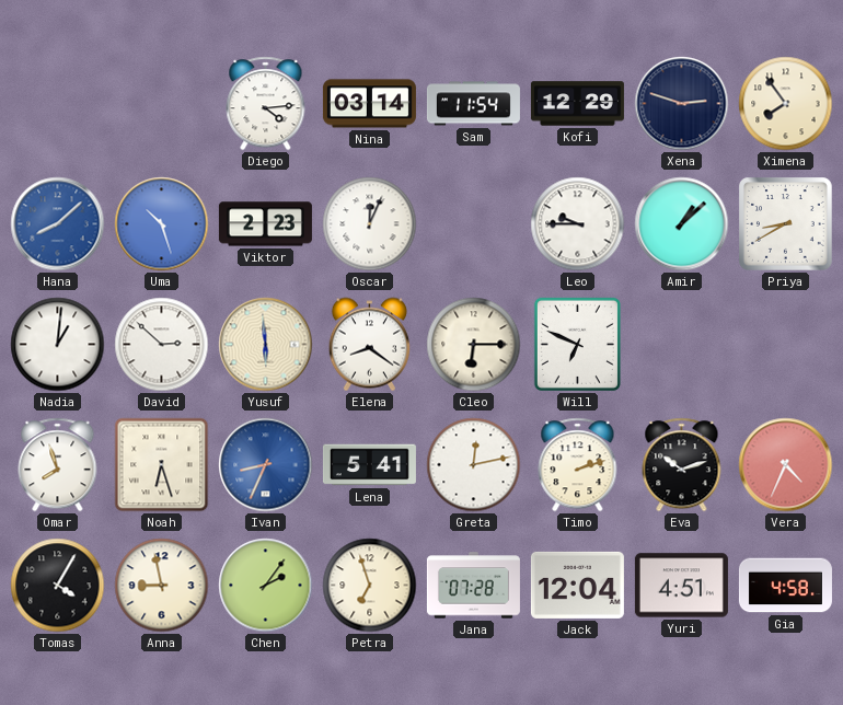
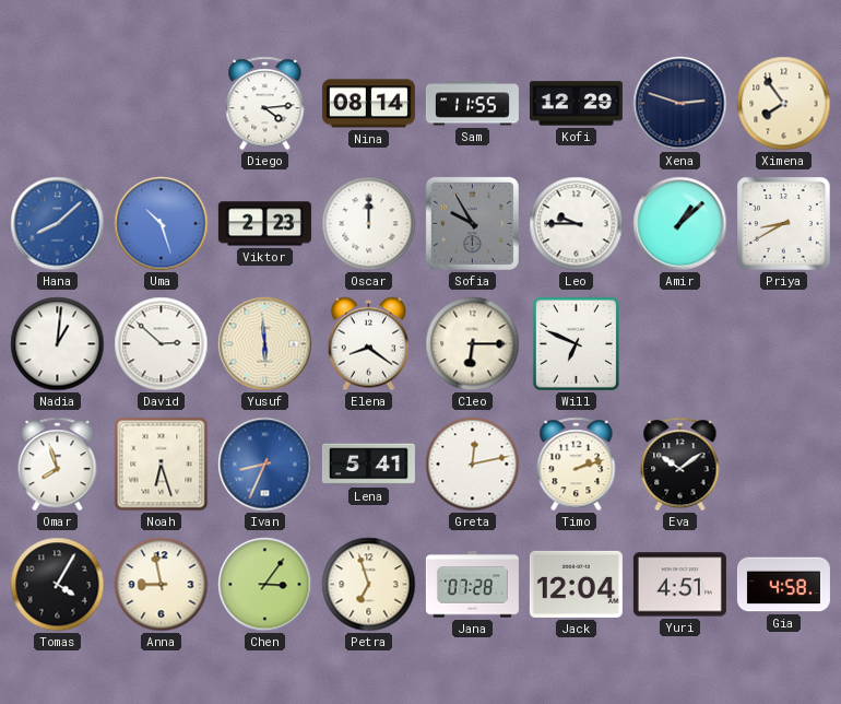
Nina: 03:14 -> 08:14 (368, 104)
Sam: 11:54 -> 11:55 (472, 104)
Oscar: 12:04 -> 12:00 (369, 224)
Sofia: none -> 9:55 (472, 223)
Eva: 10:12 -> 10:09 (680, 465)
Vera: 4:34 -> none (786, 465)
Chen: 2:06 -> 3:06 (265, 585)
